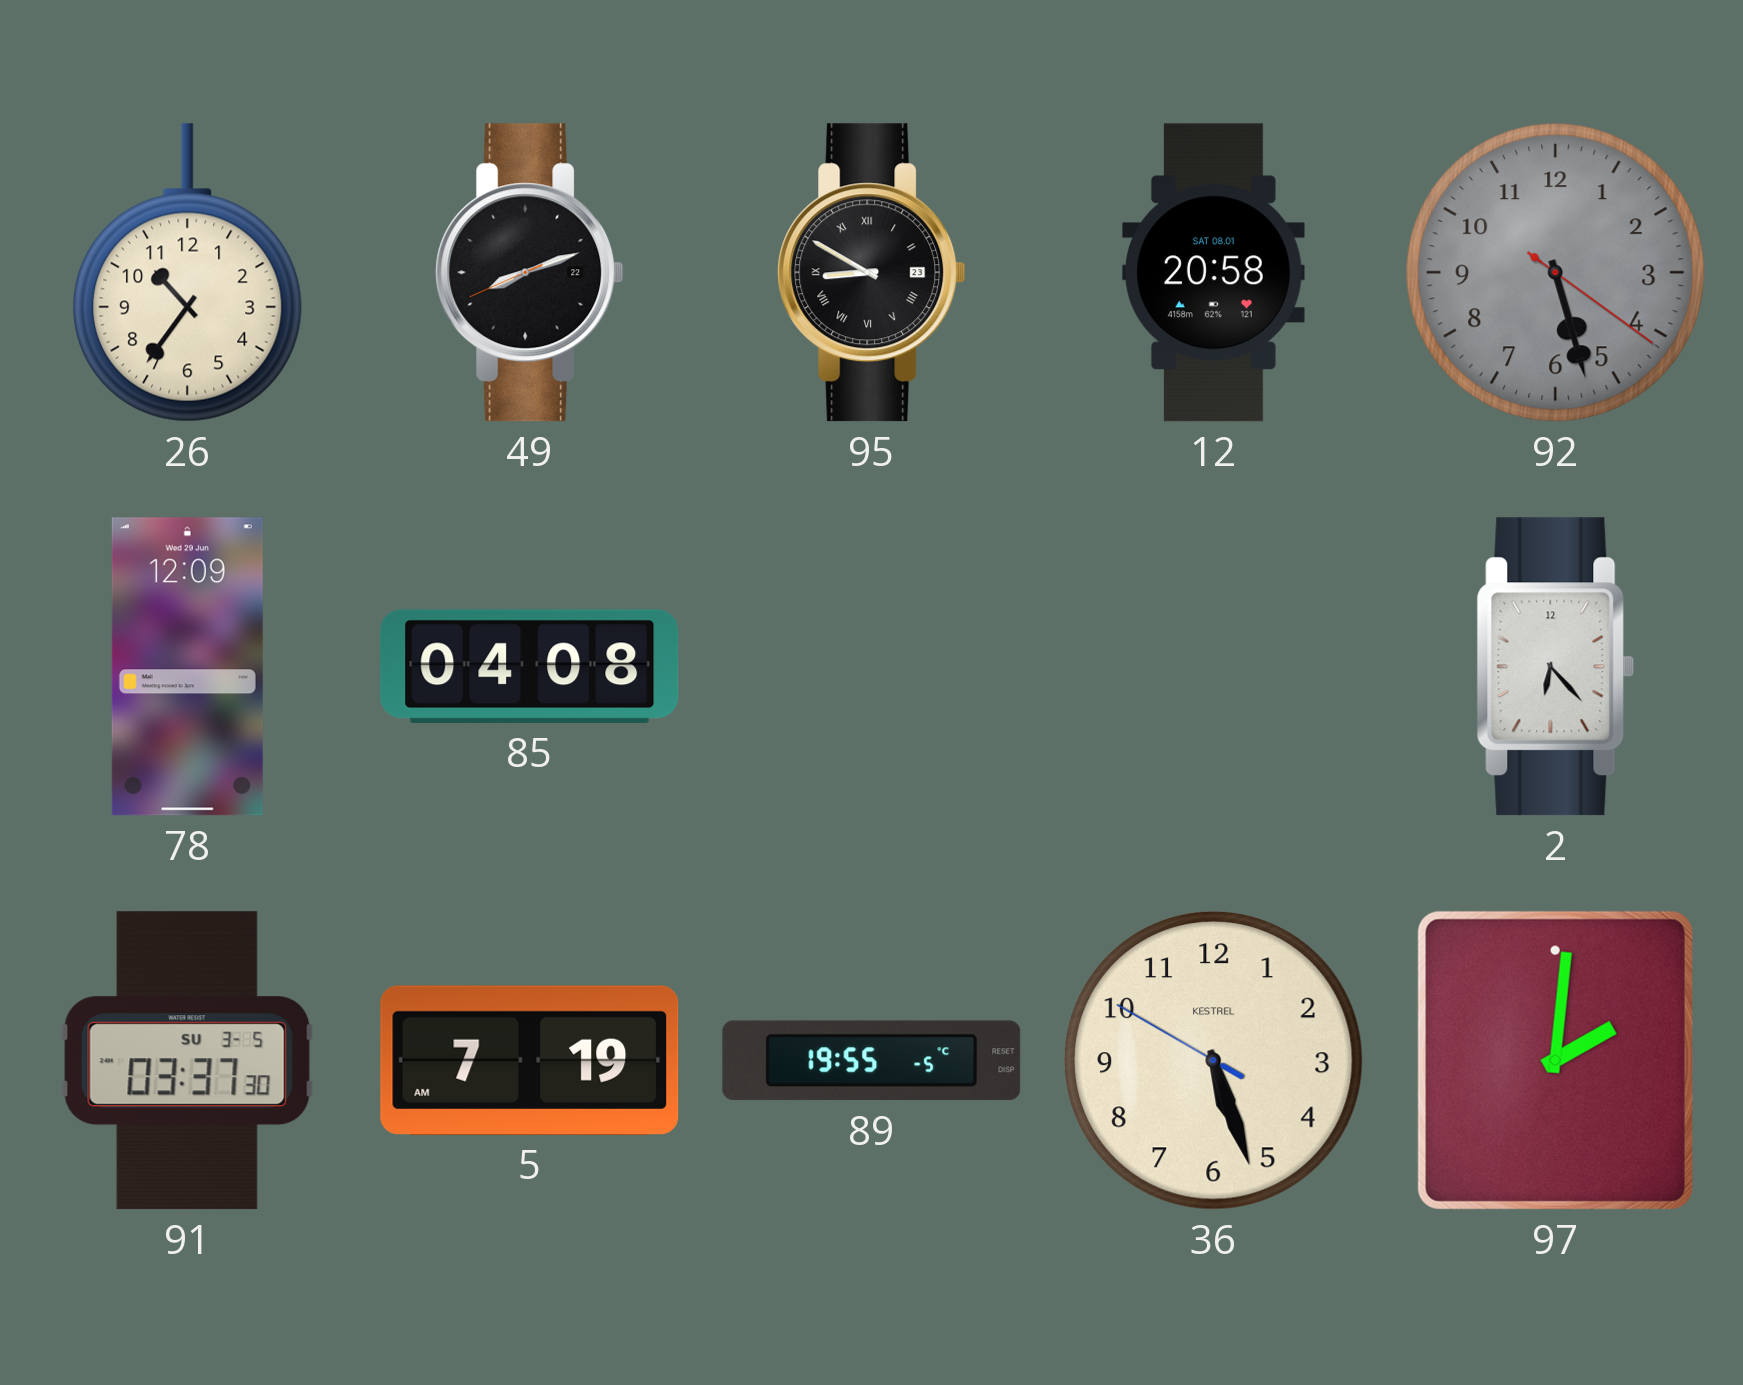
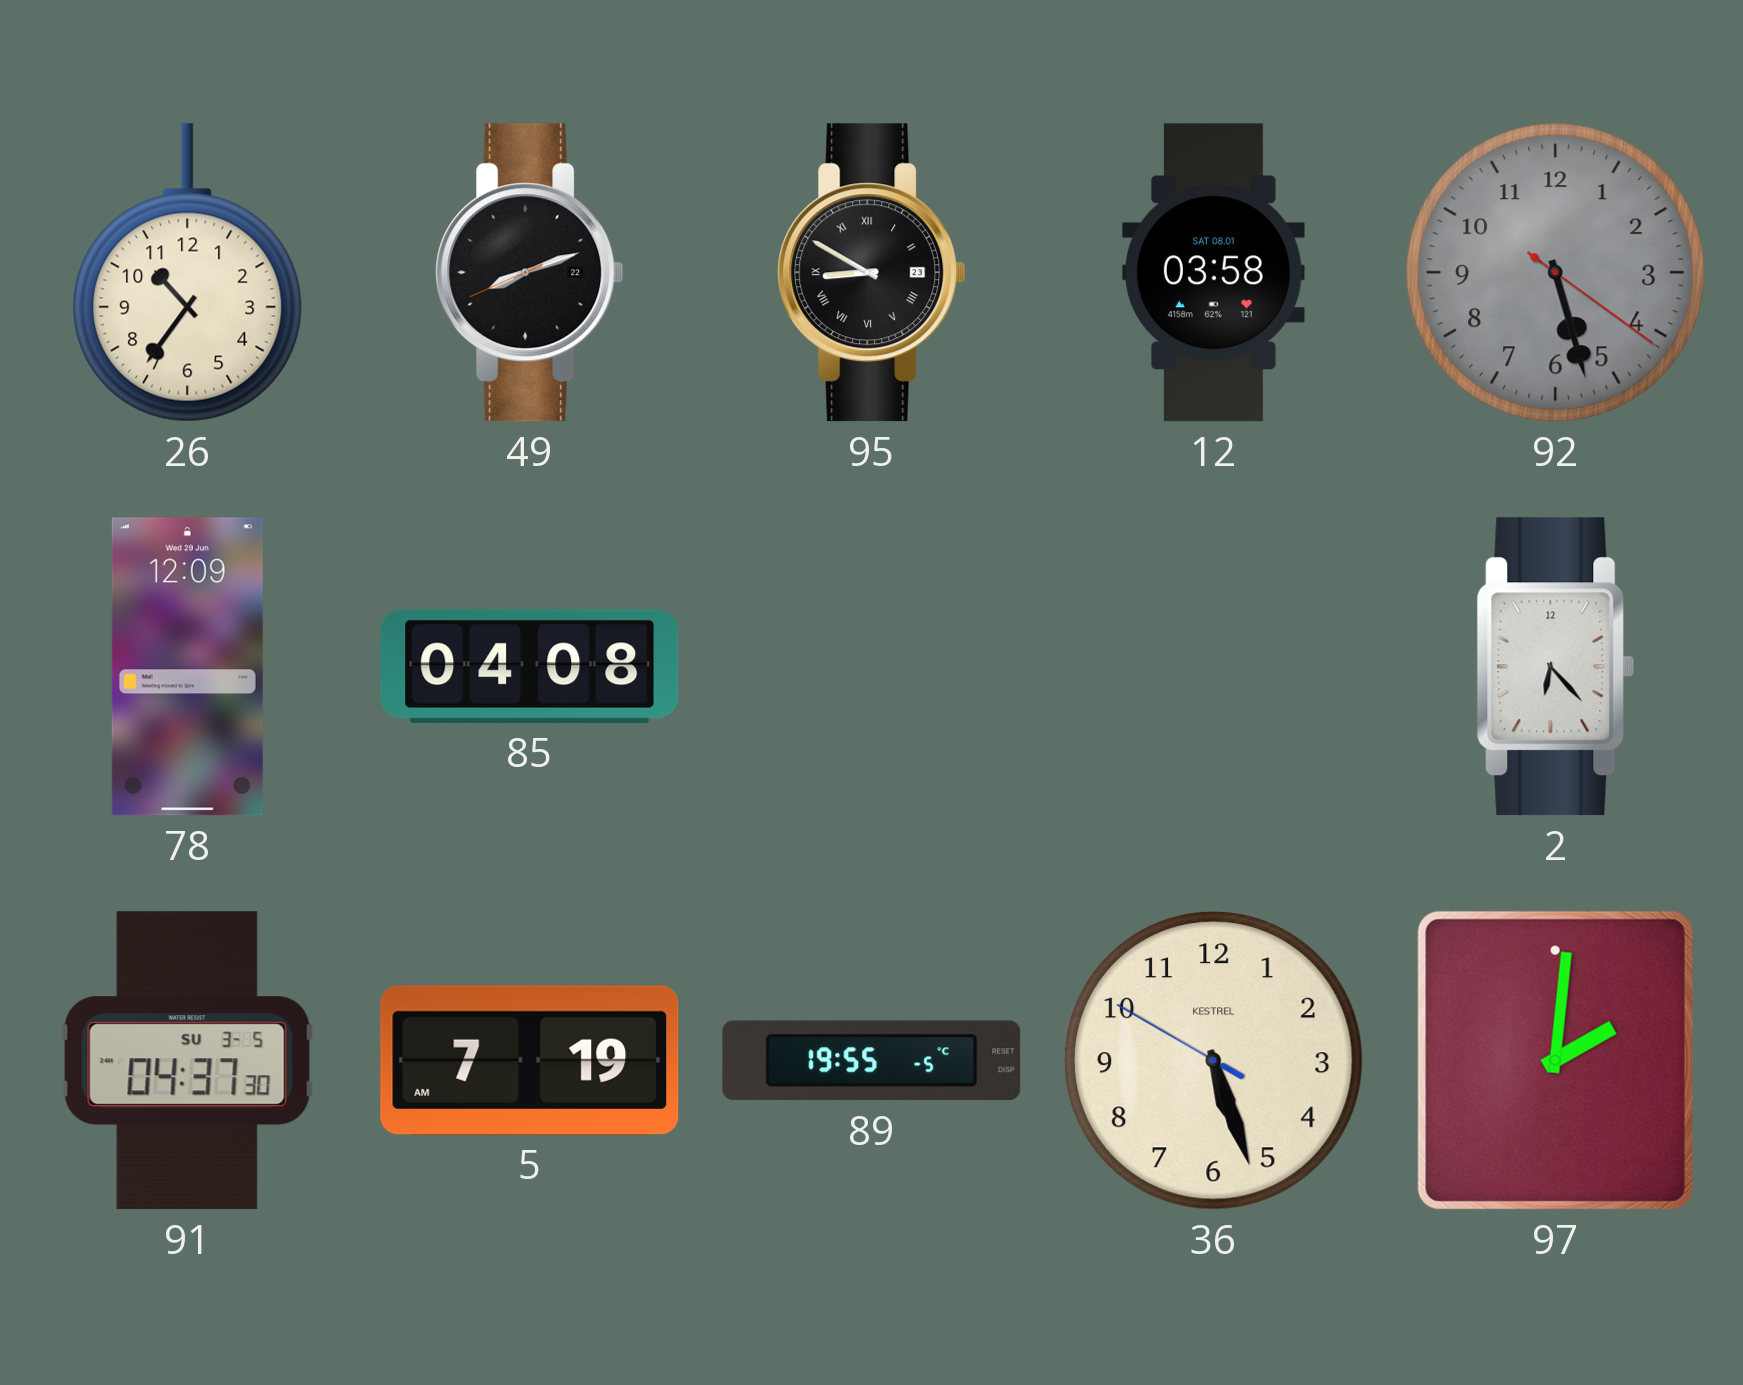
12: 20:58 -> 03:58 (1213, 273)
91: 03:37 -> 04:37 (187, 1061)
